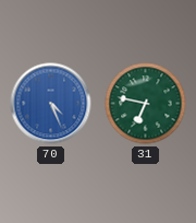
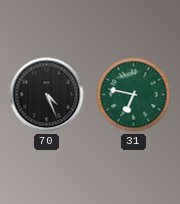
70 dial: blue -> black (47, 95)
